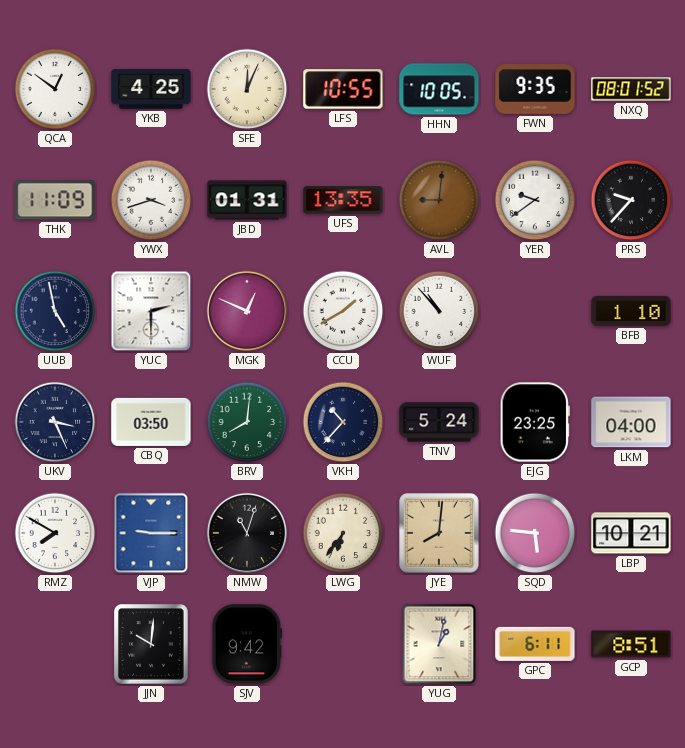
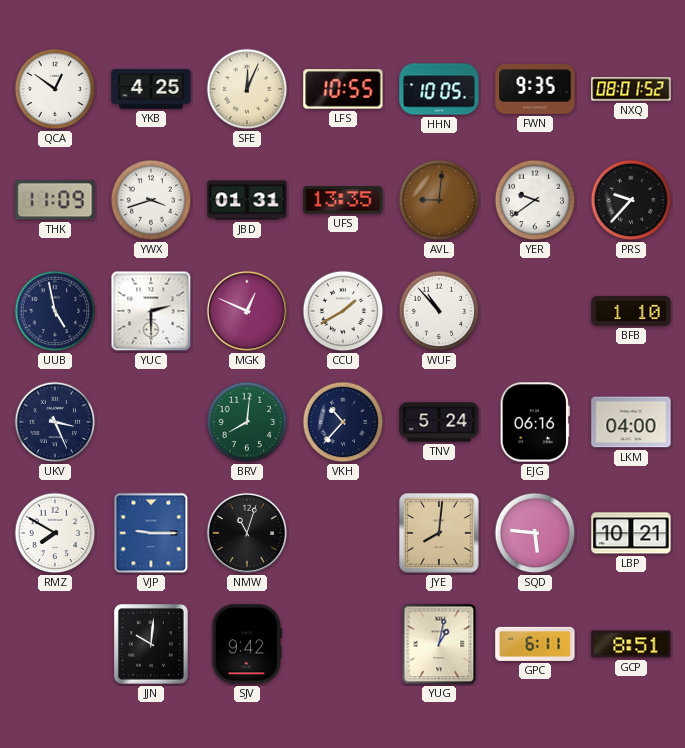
CBQ: 03:50 -> none (151, 422)
EJG: 23:25 -> 06:16 (535, 422)
LWG: 6:36 -> none (343, 533)
